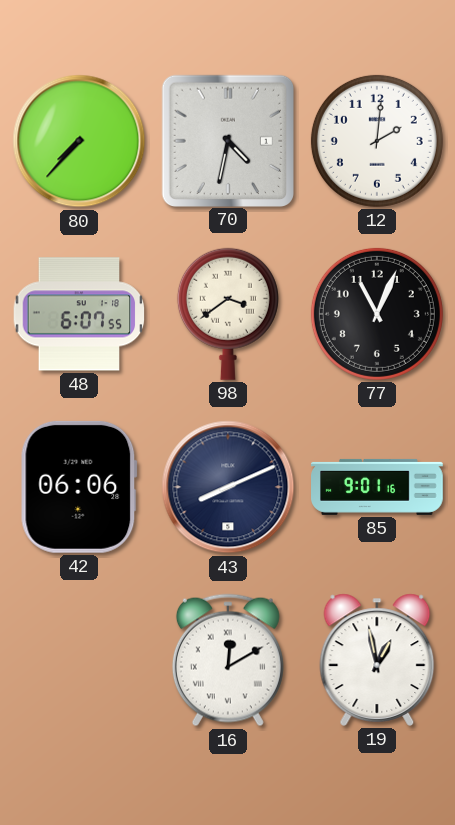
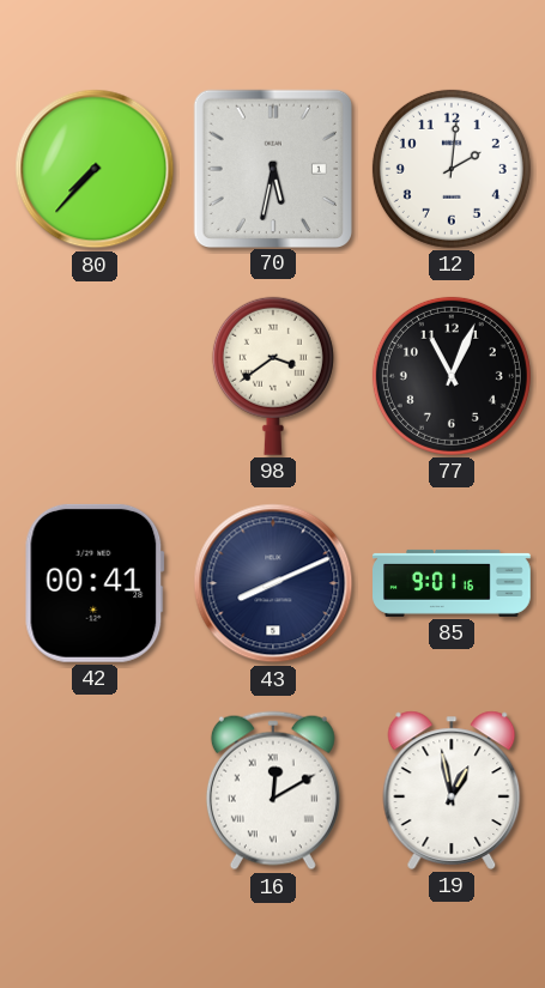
70: 4:32 -> 5:32 (272, 168)
48: 6:07 -> none (79, 314)
42: 06:06 -> 00:41 (95, 583)
